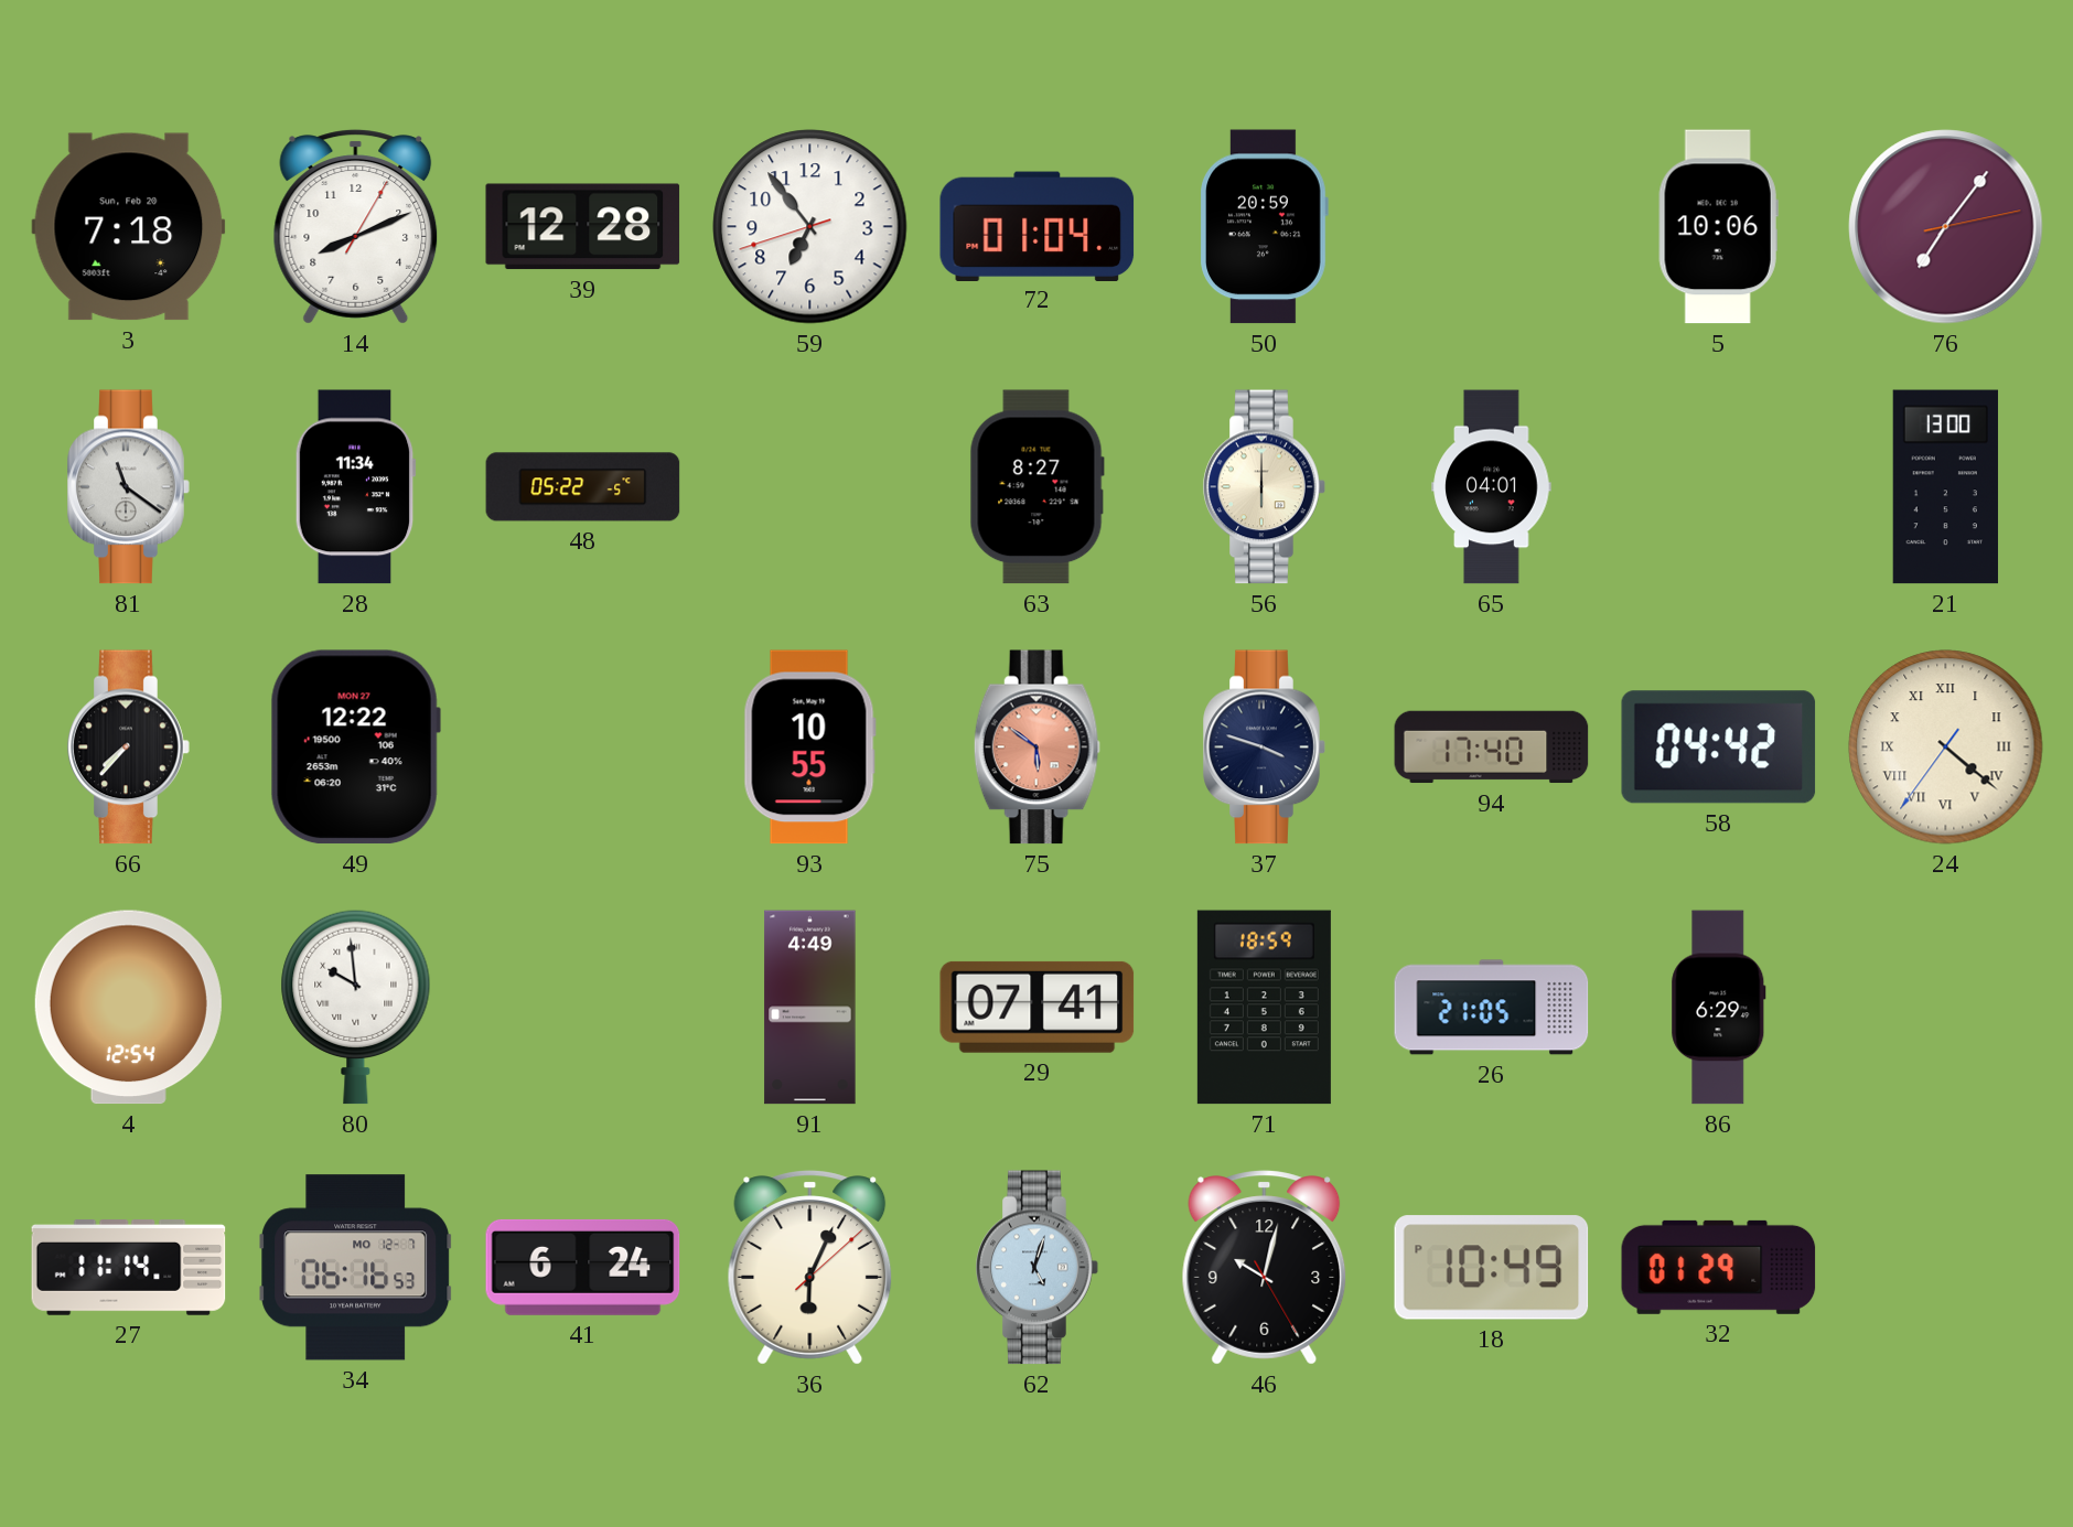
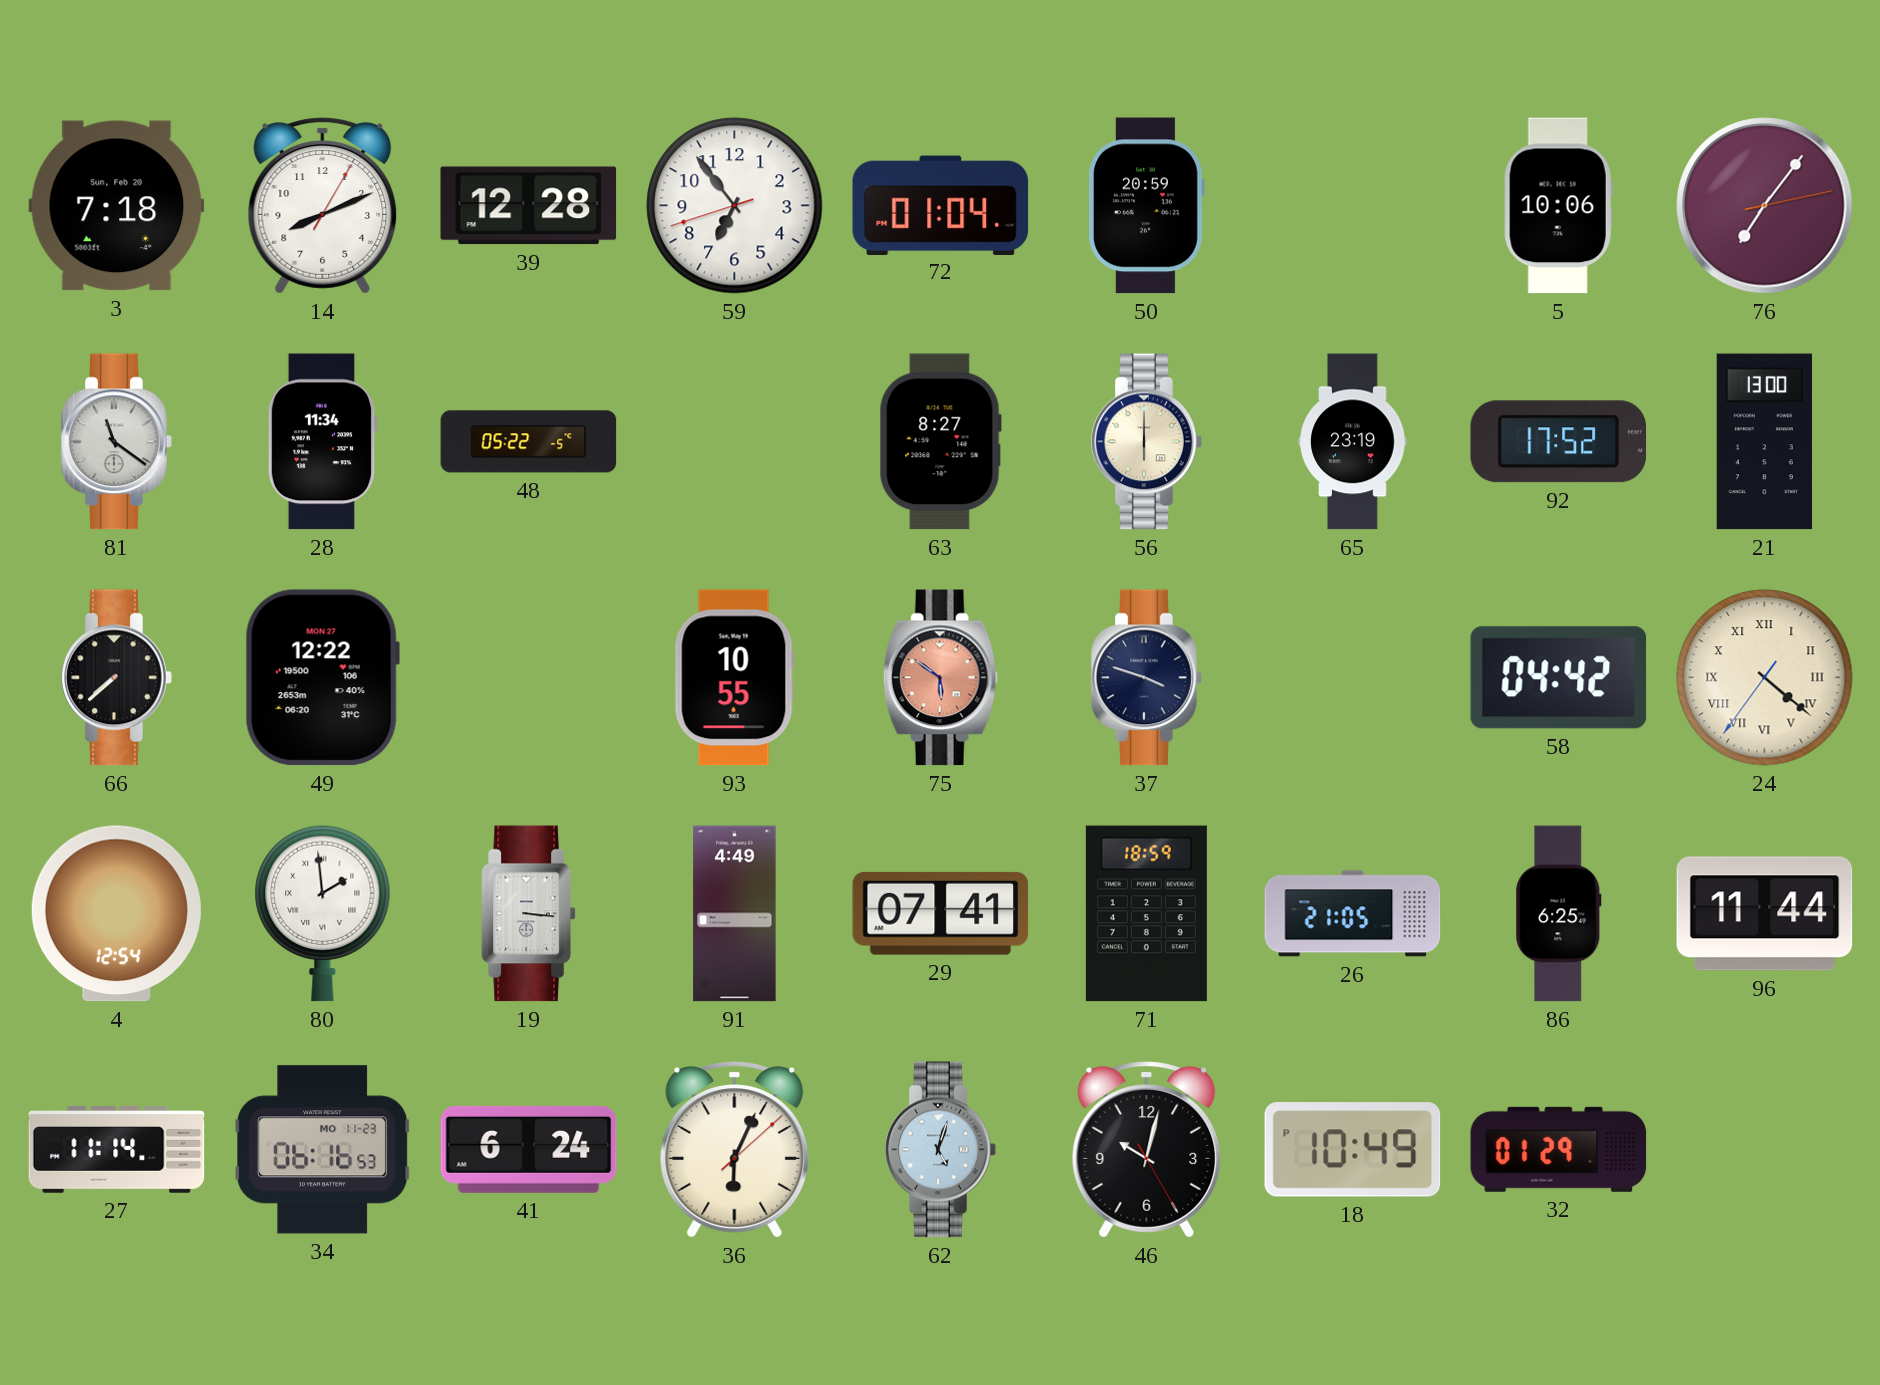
65: 04:01 -> 23:19 (1353, 442)
92: none -> 17:52 (1559, 442)
66: 7:37 -> 7:38 (117, 678)
94: 17:40 -> none (1492, 748)
80: 9:59 -> 1:59 (323, 913)
19: none -> 3:16 (529, 914)
86: 6:29 -> 6:25 (1559, 914)
96: none -> 11:44 (1765, 914)
34 date: MO 12-7 -> MO 11-23 (323, 1150)
